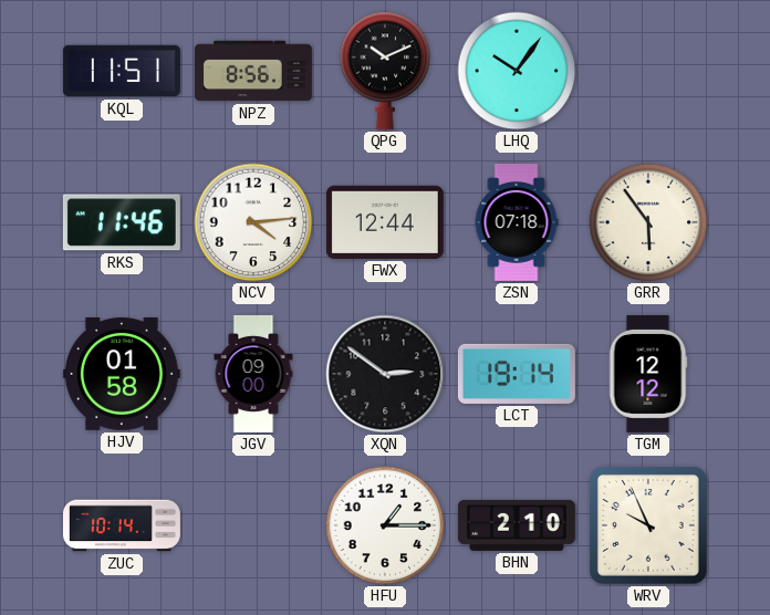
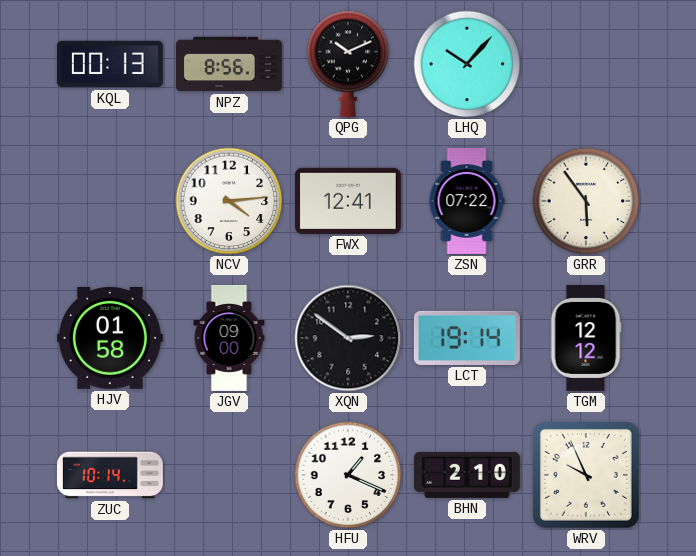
KQL: 11:51 -> 00:13 (110, 64)
LHQ: 10:06 -> 10:07 (467, 64)
RKS: 11:46 -> none (122, 222)
FWX: 12:44 -> 12:41 (348, 201)
ZSN: 07:18 -> 07:22 (467, 201)
HFU: 1:15 -> 1:19 (348, 475)
